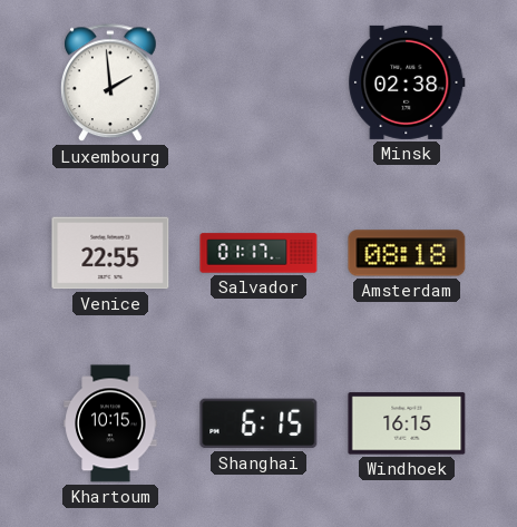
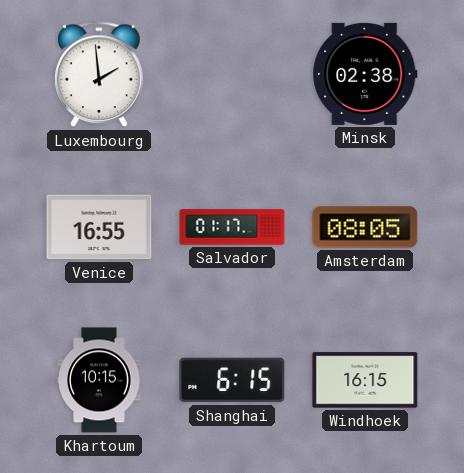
Venice: 22:55 -> 16:55 (99, 227)
Amsterdam: 08:18 -> 08:05 (365, 227)
